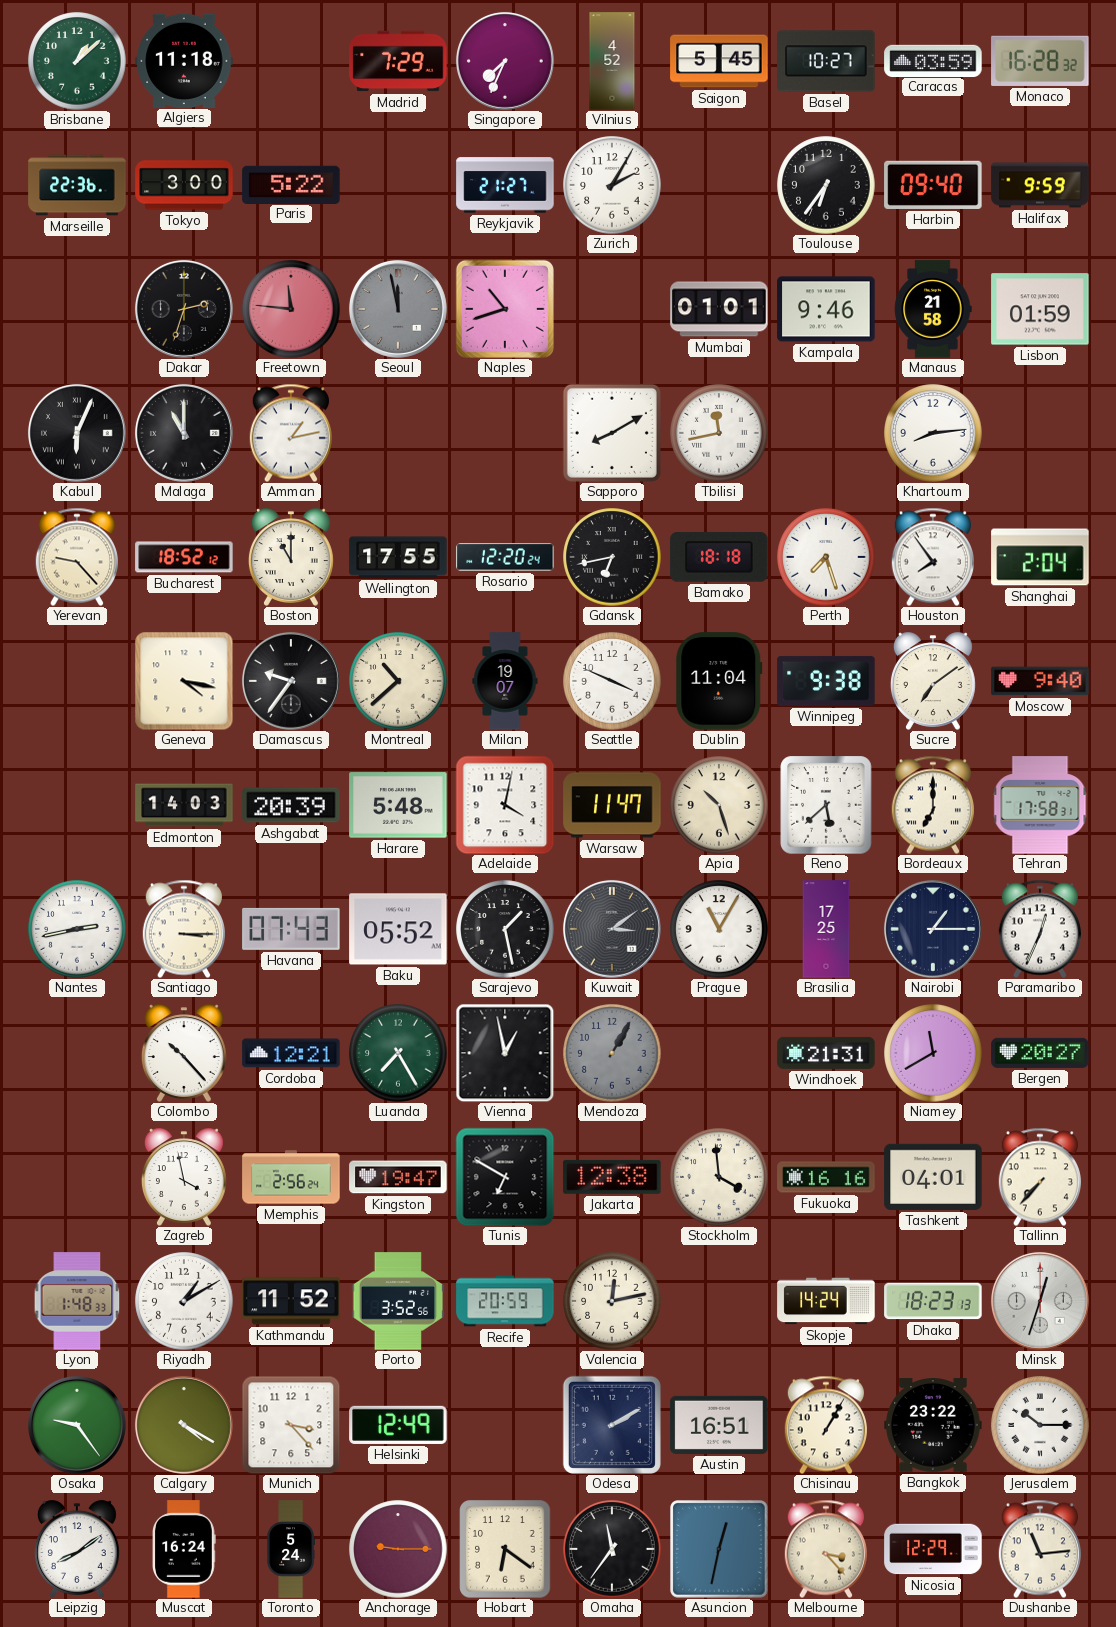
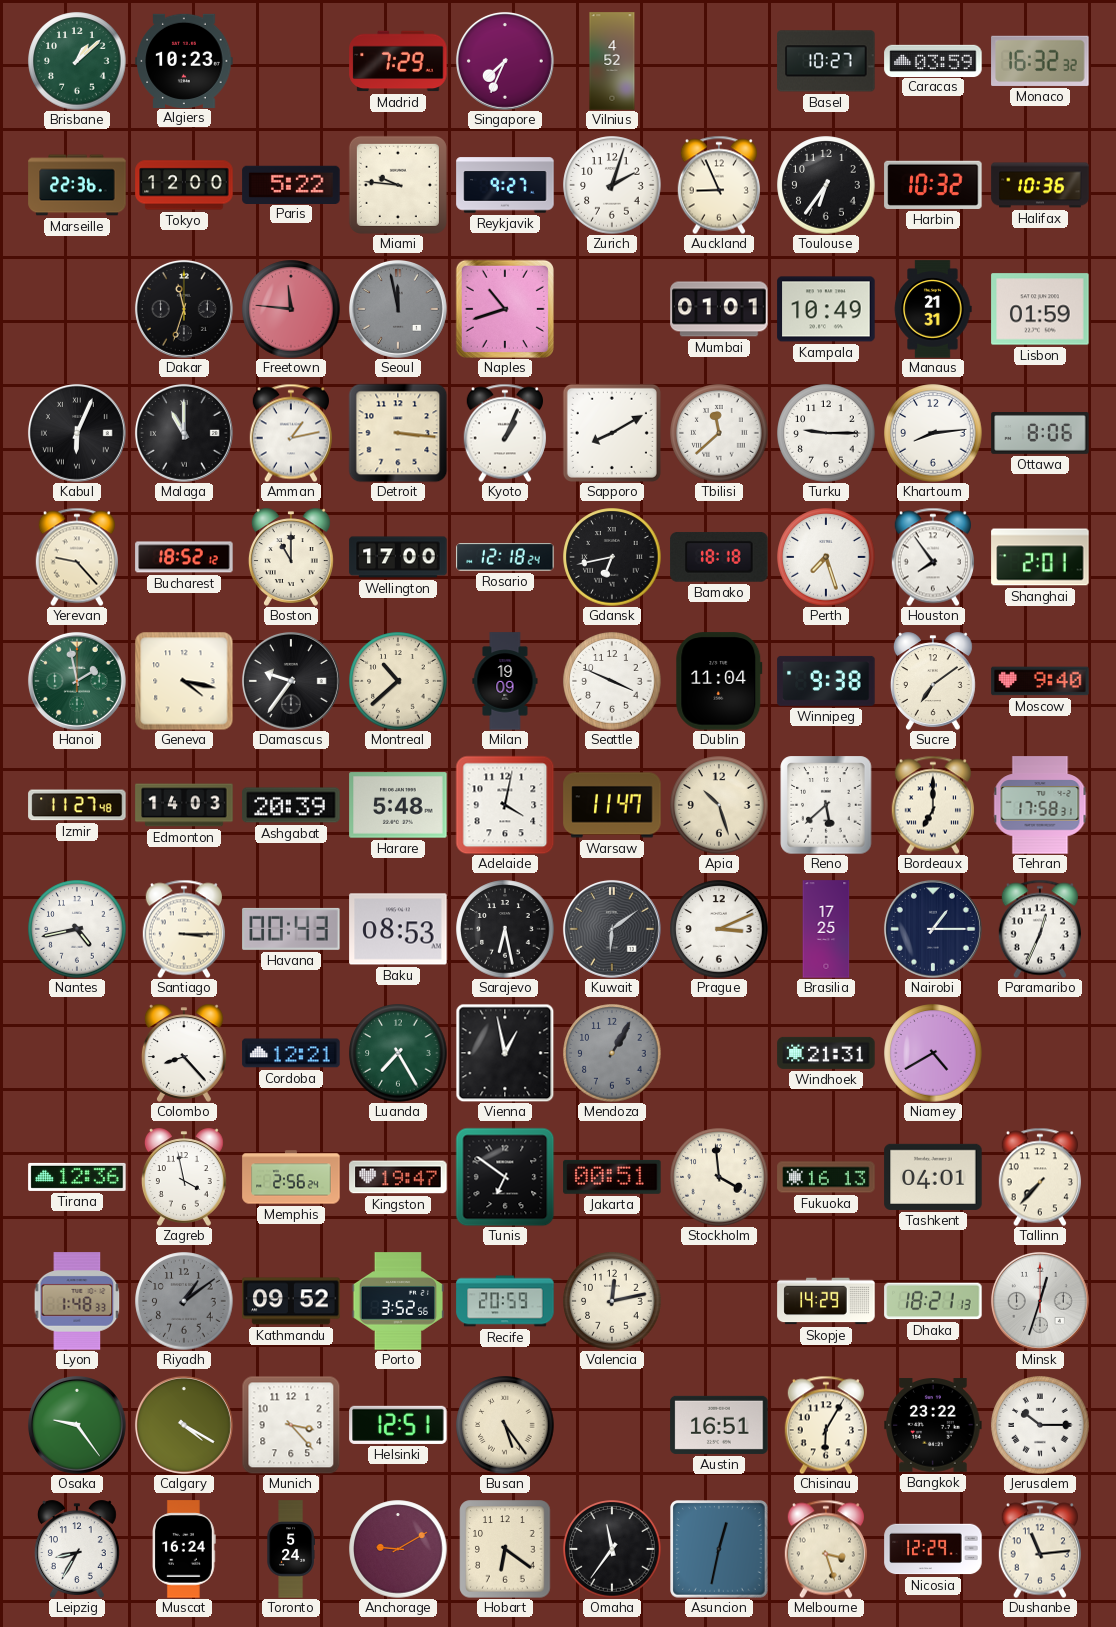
Algiers: 11:18 -> 10:23 (184, 60)
Saigon: 5:45 -> none (719, 61)
Monaco: 16:28 -> 16:32 (1040, 61)
Tokyo: 3:00 -> 12:00 (184, 185)
Miami: none -> 9:46 (398, 185)
Reykjavik: 21:27 -> 9:27 (505, 185)
Zurich: 2:05 -> 2:03 (612, 185)
Auckland: none -> 8:56 (719, 185)
Harbin: 09:40 -> 10:32 (933, 185)
Halifax: 9:59 -> 10:36 (1040, 185)
Dakar: 2:33 -> 11:33 (184, 309)
Kampala: 9:46 -> 10:49 (826, 309)
Manaus: 21:58 -> 21:31 (933, 309)
Detroit: none -> 3:16 (398, 433)
Kyoto: none -> 1:04 (505, 433)
Tbilisi: 11:43 -> 11:38 (719, 433)
Turku: none -> 9:15 (826, 433)
Ottawa: none -> 8:06 (1040, 434)
Wellington: 17:55 -> 17:00 (398, 557)
Rosario: 12:20 -> 12:18 (505, 557)
Shanghai: 2:04 -> 2:01 (1040, 557)
Hanoi: none -> 1:58 (77, 681)
Milan: 19:07 -> 19:09 (505, 681)
Izmir: none -> 11:27 (77, 805)
Nantes: 2:43 -> 4:43 (77, 929)
Havana: 07:43 -> 00:43 (291, 929)
Baku: 05:52 -> 08:53 (398, 929)
Sarajevo: 1:28 -> 6:28 (505, 929)
Kuwait: 3:09 -> 6:09 (612, 929)
Prague: 11:05 -> 3:11 (719, 929)
Colombo: 10:23 -> 8:23 (184, 1053)
Niamey: 11:40 -> 4:40 (933, 1053)
Bergen: 20:27 -> none (1040, 1053)
Tirana: none -> 12:36 (77, 1177)
Tunis: 6:50 -> 6:51 (505, 1177)
Jakarta: 12:38 -> 00:51 (612, 1177)
Fukuoka: 16:16 -> 16:13 (826, 1177)
Riyadh: 1:10 -> 1:09 (184, 1301)
Riyadh dial: white -> grey (184, 1301)
Kathmandu: 11:52 -> 09:52 (291, 1301)
Skopje: 14:24 -> 14:29 (826, 1301)
Dhaka: 18:23 -> 18:21 (933, 1301)
Helsinki: 12:49 -> 12:51 (398, 1425)
Busan: none -> 5:24 (505, 1425)
Odesa: 2:10 -> none (612, 1425)
Chisinau: 1:05 -> 6:05 (826, 1425)
Leipzig: 8:09 -> 8:35 (77, 1549)
Anchorage: 9:15 -> 9:10 (398, 1549)
Melbourne: 3:23 -> 3:27 (826, 1549)
